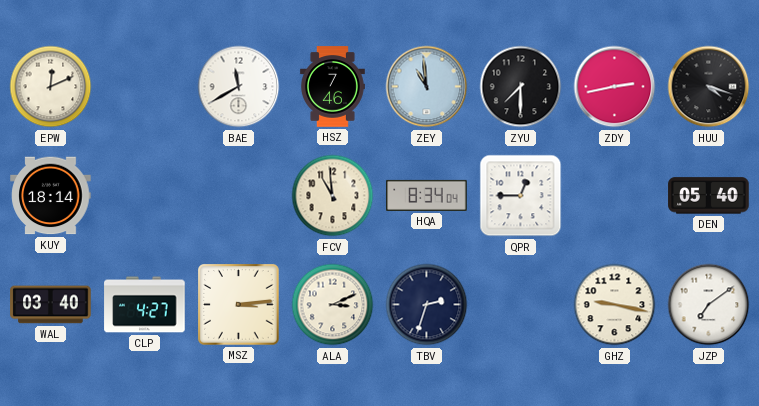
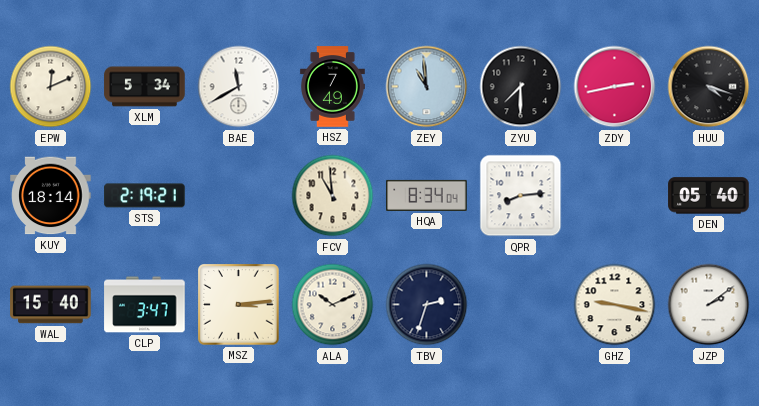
XLM: none -> 5:34 (145, 87)
HSZ: 7:46 -> 7:49 (332, 87)
STS: none -> 2:19 (145, 196)
QPR: 12:45 -> 8:14 (521, 196)
WAL: 03:40 -> 15:40 (51, 305)
CLP: 4:27 -> 3:47 (145, 305)
ALA: 3:11 -> 10:11 (333, 305)
JZP: 7:09 -> 2:09 (709, 305)
